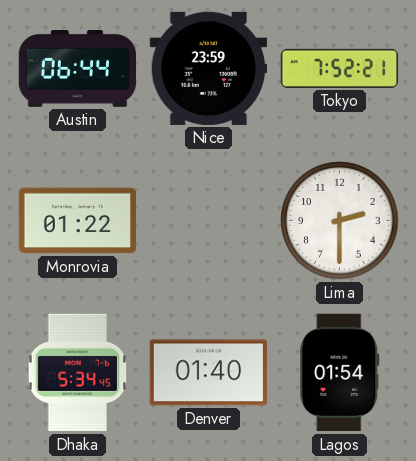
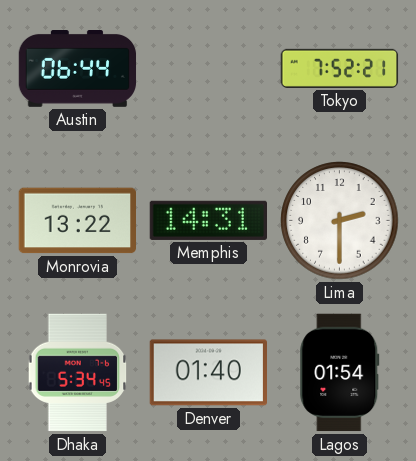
Nice: 23:59 -> none (209, 68)
Monrovia: 01:22 -> 13:22 (78, 221)
Memphis: none -> 14:31 (208, 220)
